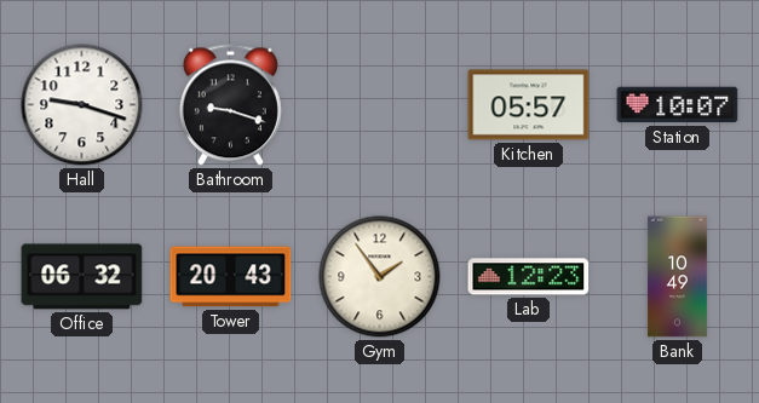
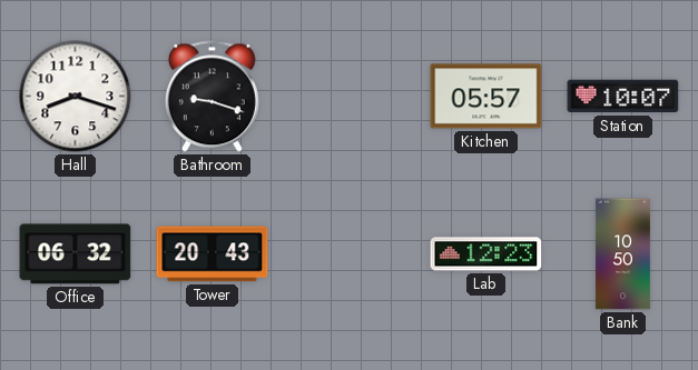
Hall: 9:18 -> 8:18 (76, 97)
Gym: 1:54 -> none (380, 277)
Bank: 10:49 -> 10:50 (622, 254)
